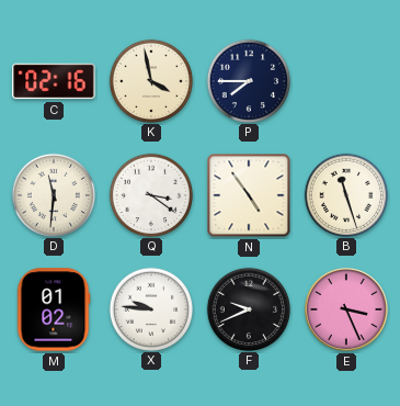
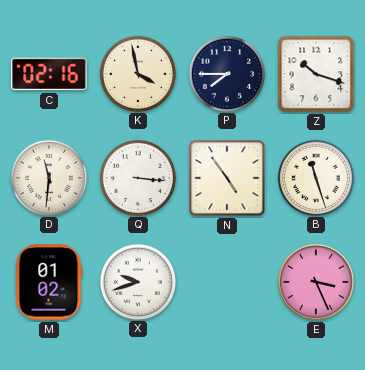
Z: none -> 10:18 (316, 74)
Q: 3:21 -> 3:16 (137, 177)
X: 9:46 -> 9:42 (137, 281)
F: 9:41 -> none (248, 308)
